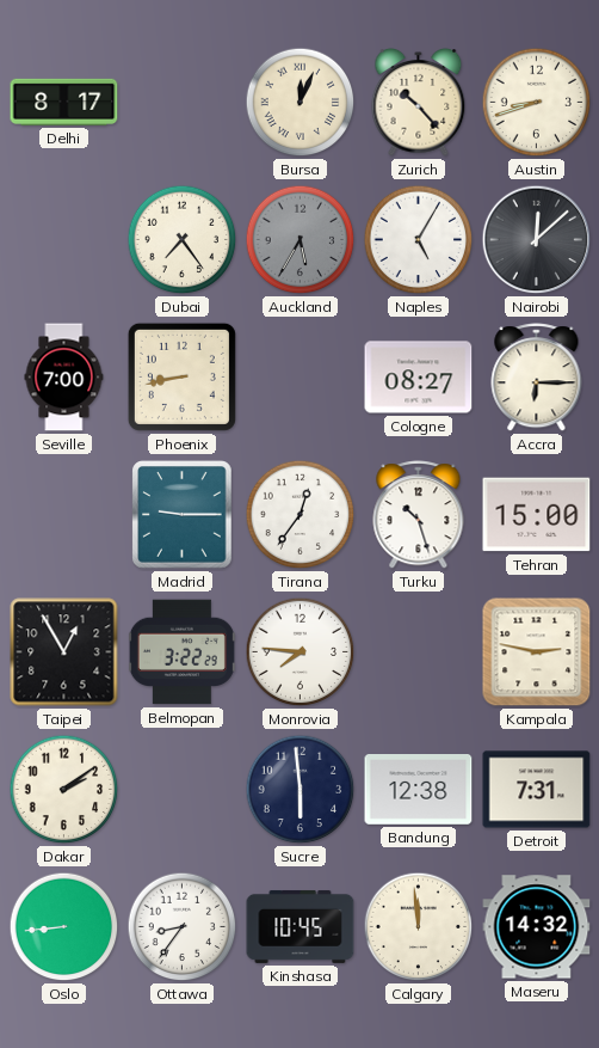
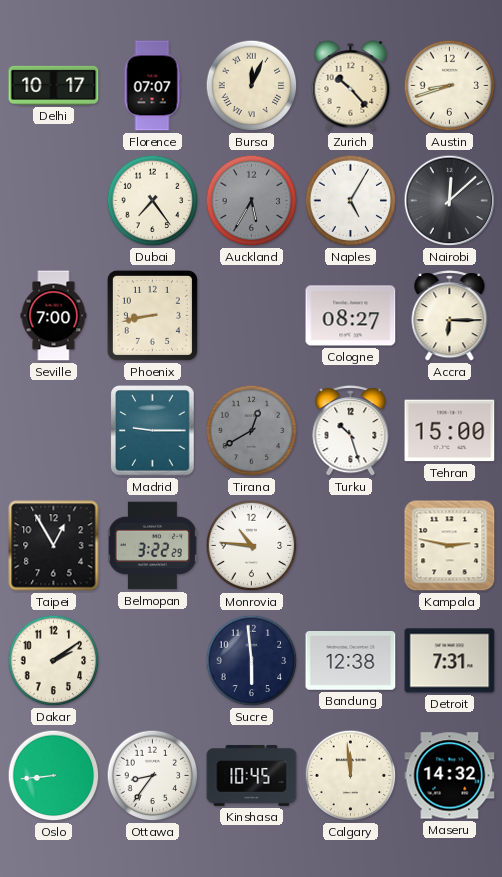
Delhi: 8:17 -> 10:17 (54, 85)
Florence: none -> 07:07 (152, 86)
Tirana: 12:36 -> 12:40 (252, 431)
Tirana dial: white -> grey (252, 431)
Monrovia: 7:46 -> 10:46 (252, 546)
